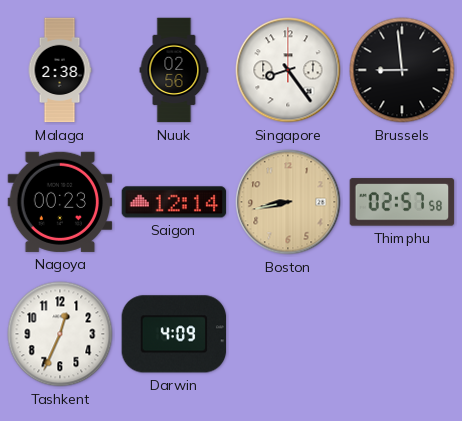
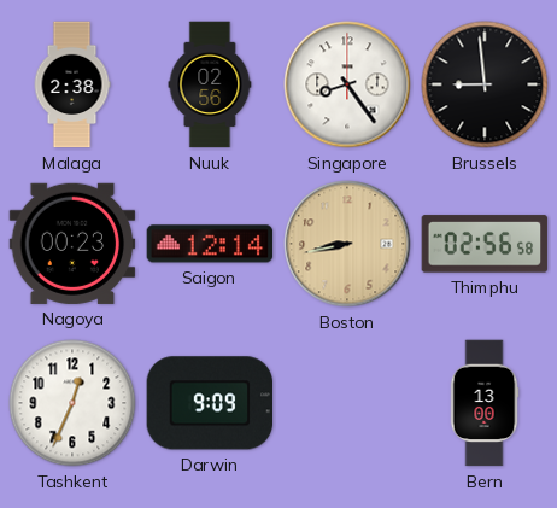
Thimphu: 02:57 -> 02:56 (485, 244)
Darwin: 4:09 -> 9:09 (210, 403)
Bern: none -> 13:00 (485, 403)
